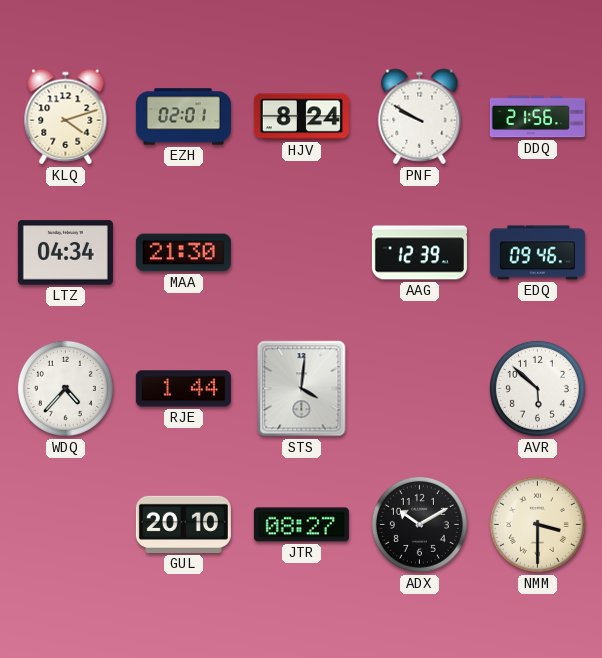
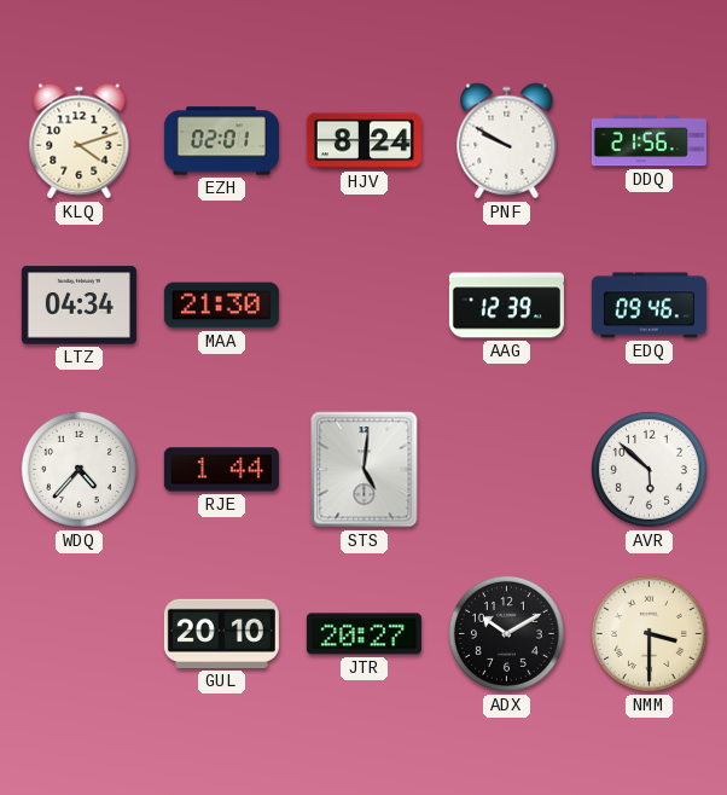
STS: 4:01 -> 5:01 (365, 470)
JTR: 08:27 -> 20:27 (363, 634)
